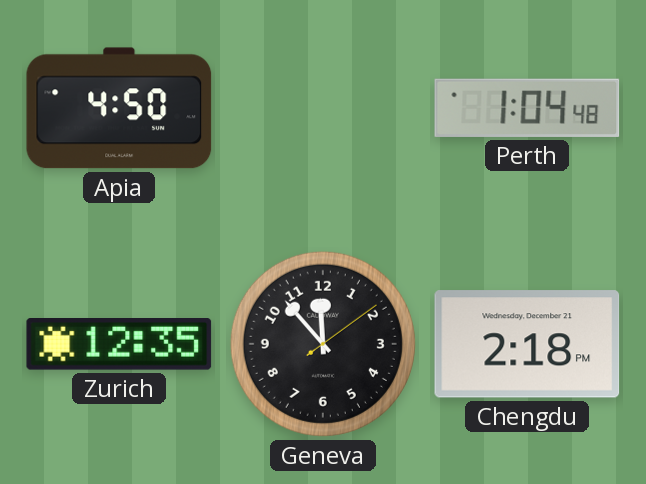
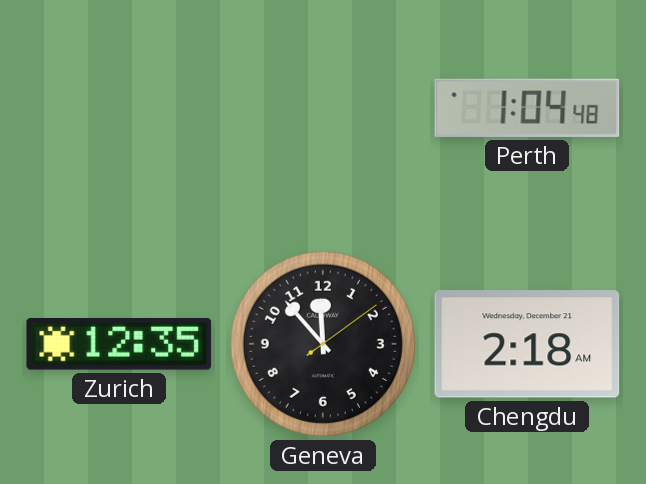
Apia: 4:50 -> none (119, 108)
Chengdu: 2:18 PM -> 2:18 AM (527, 344)
